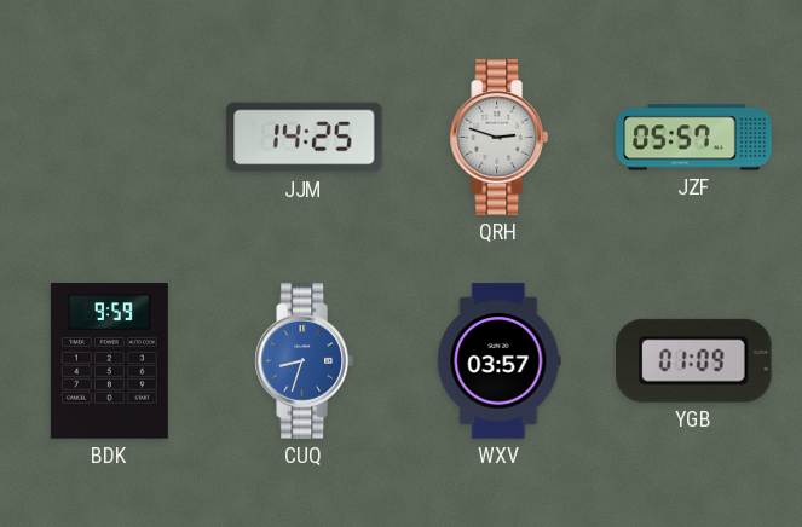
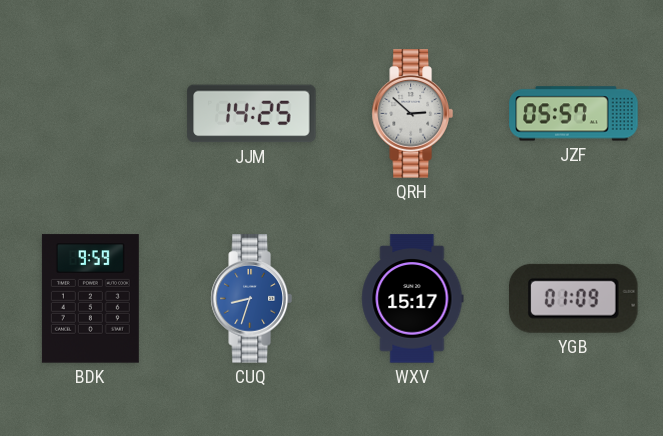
QRH: 2:48 -> 2:52 (412, 114)
WXV: 03:57 -> 15:17 (413, 299)
